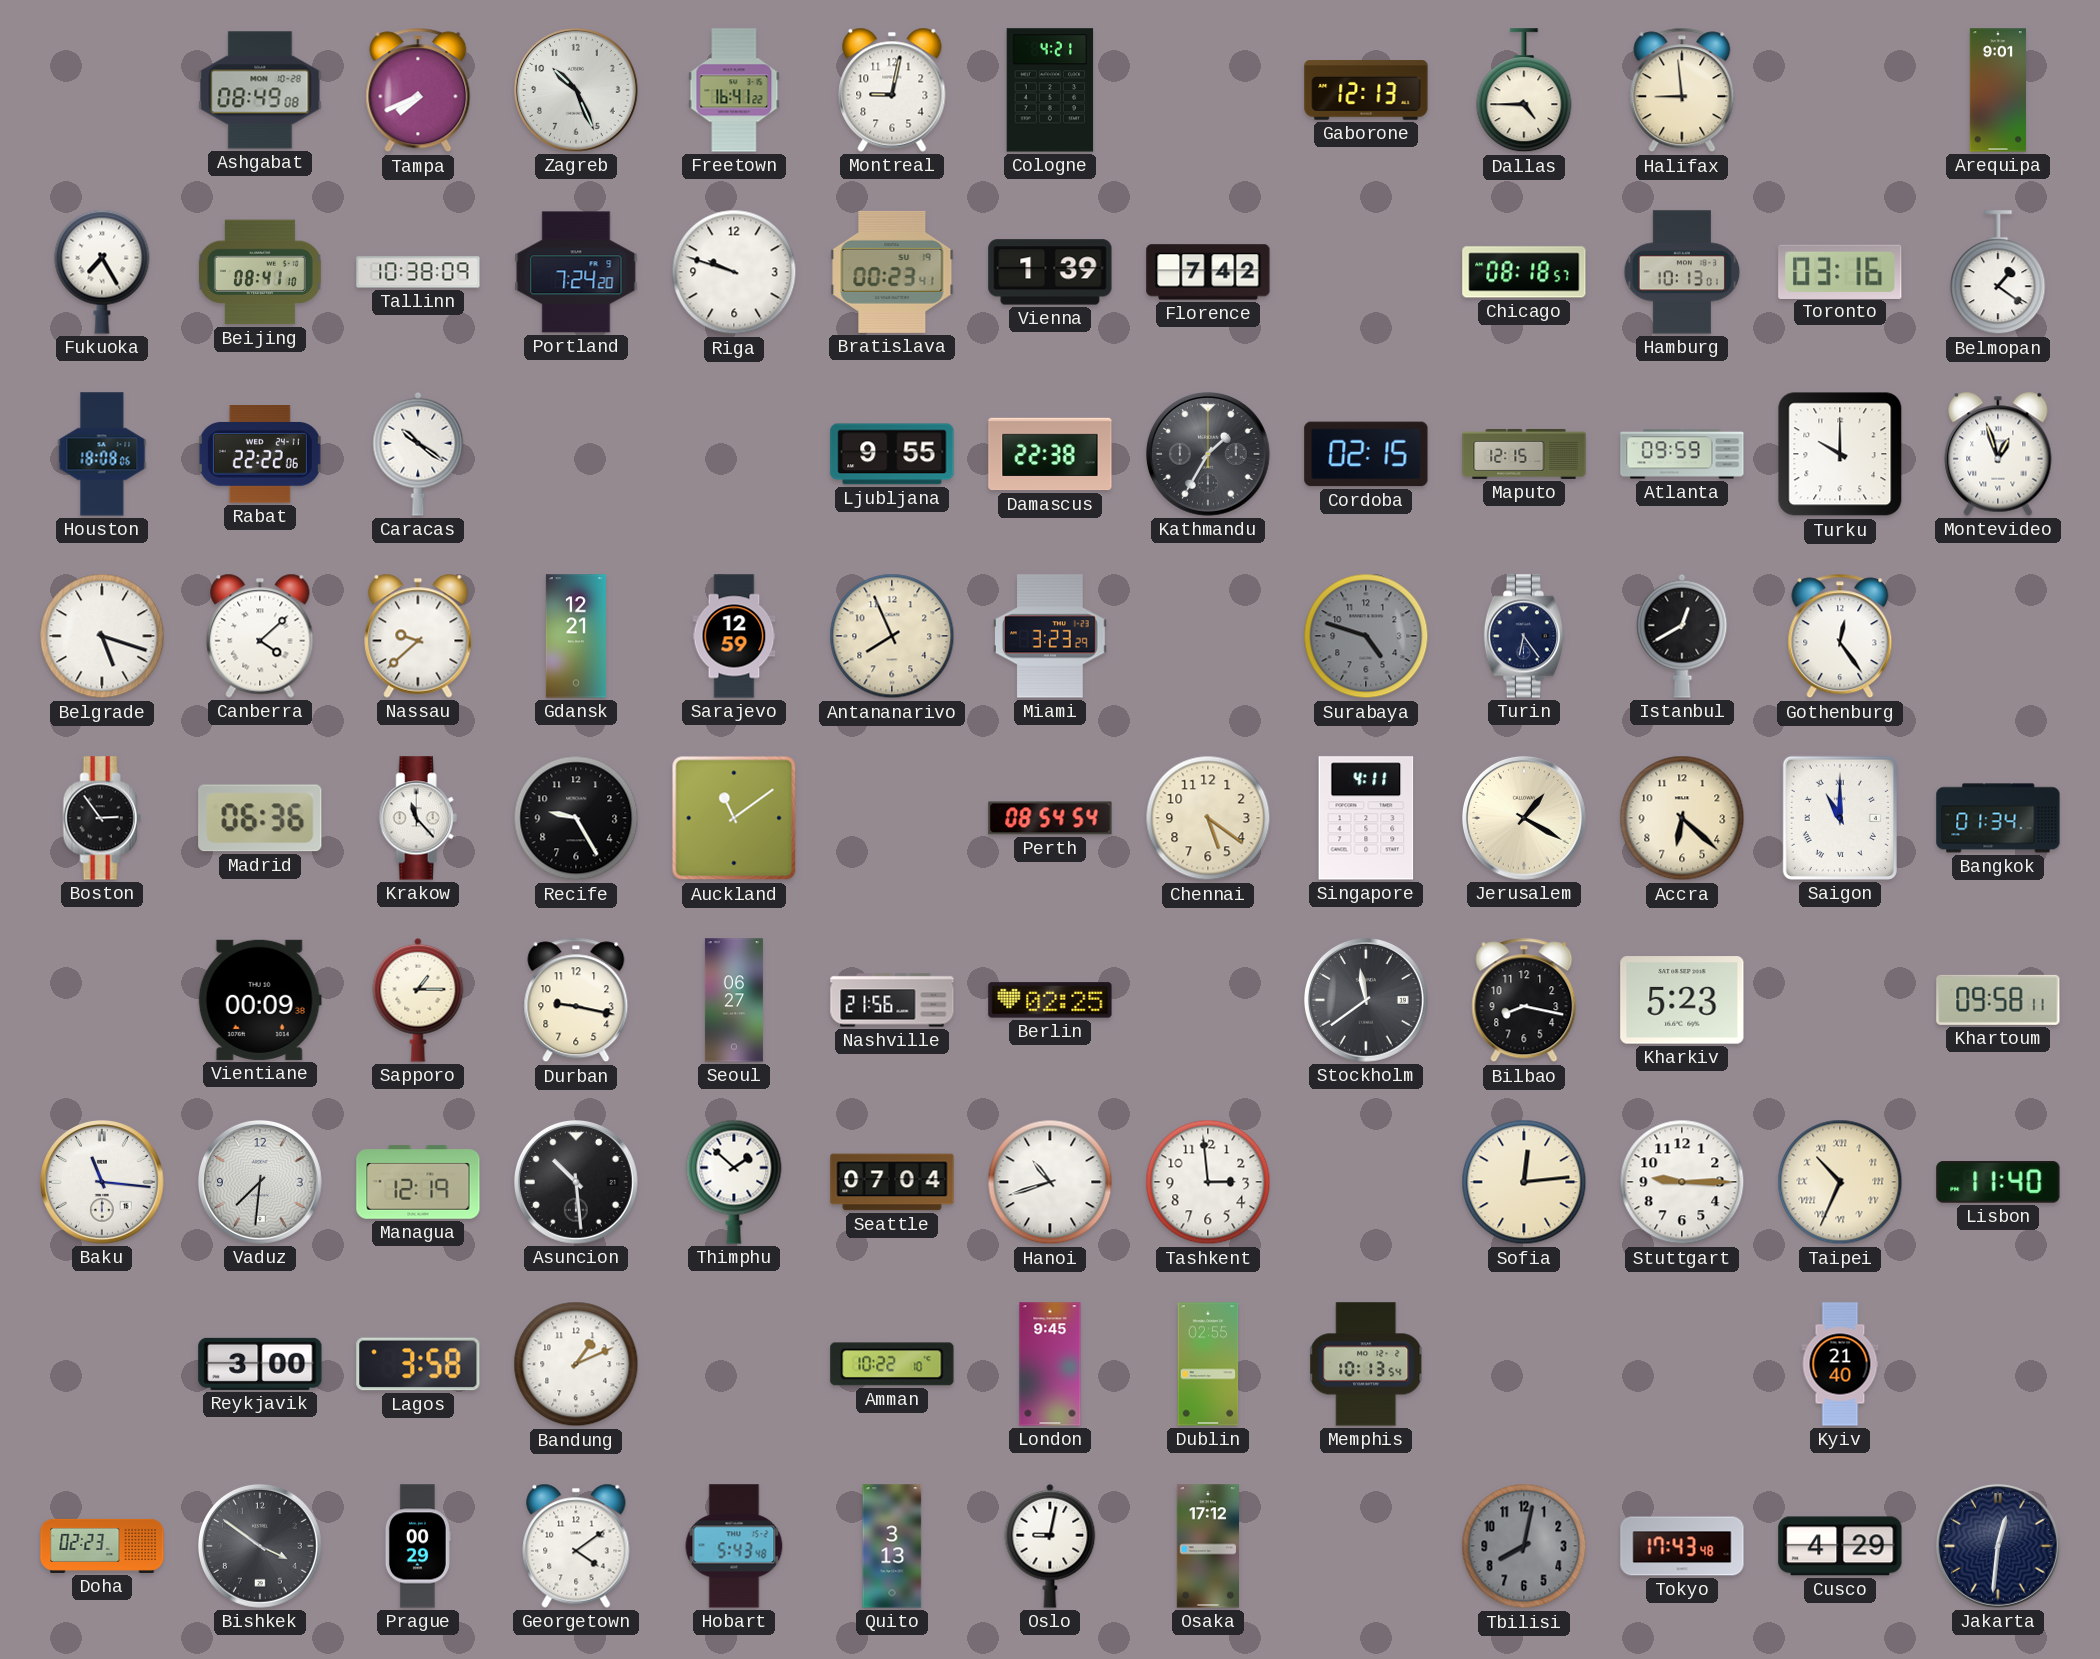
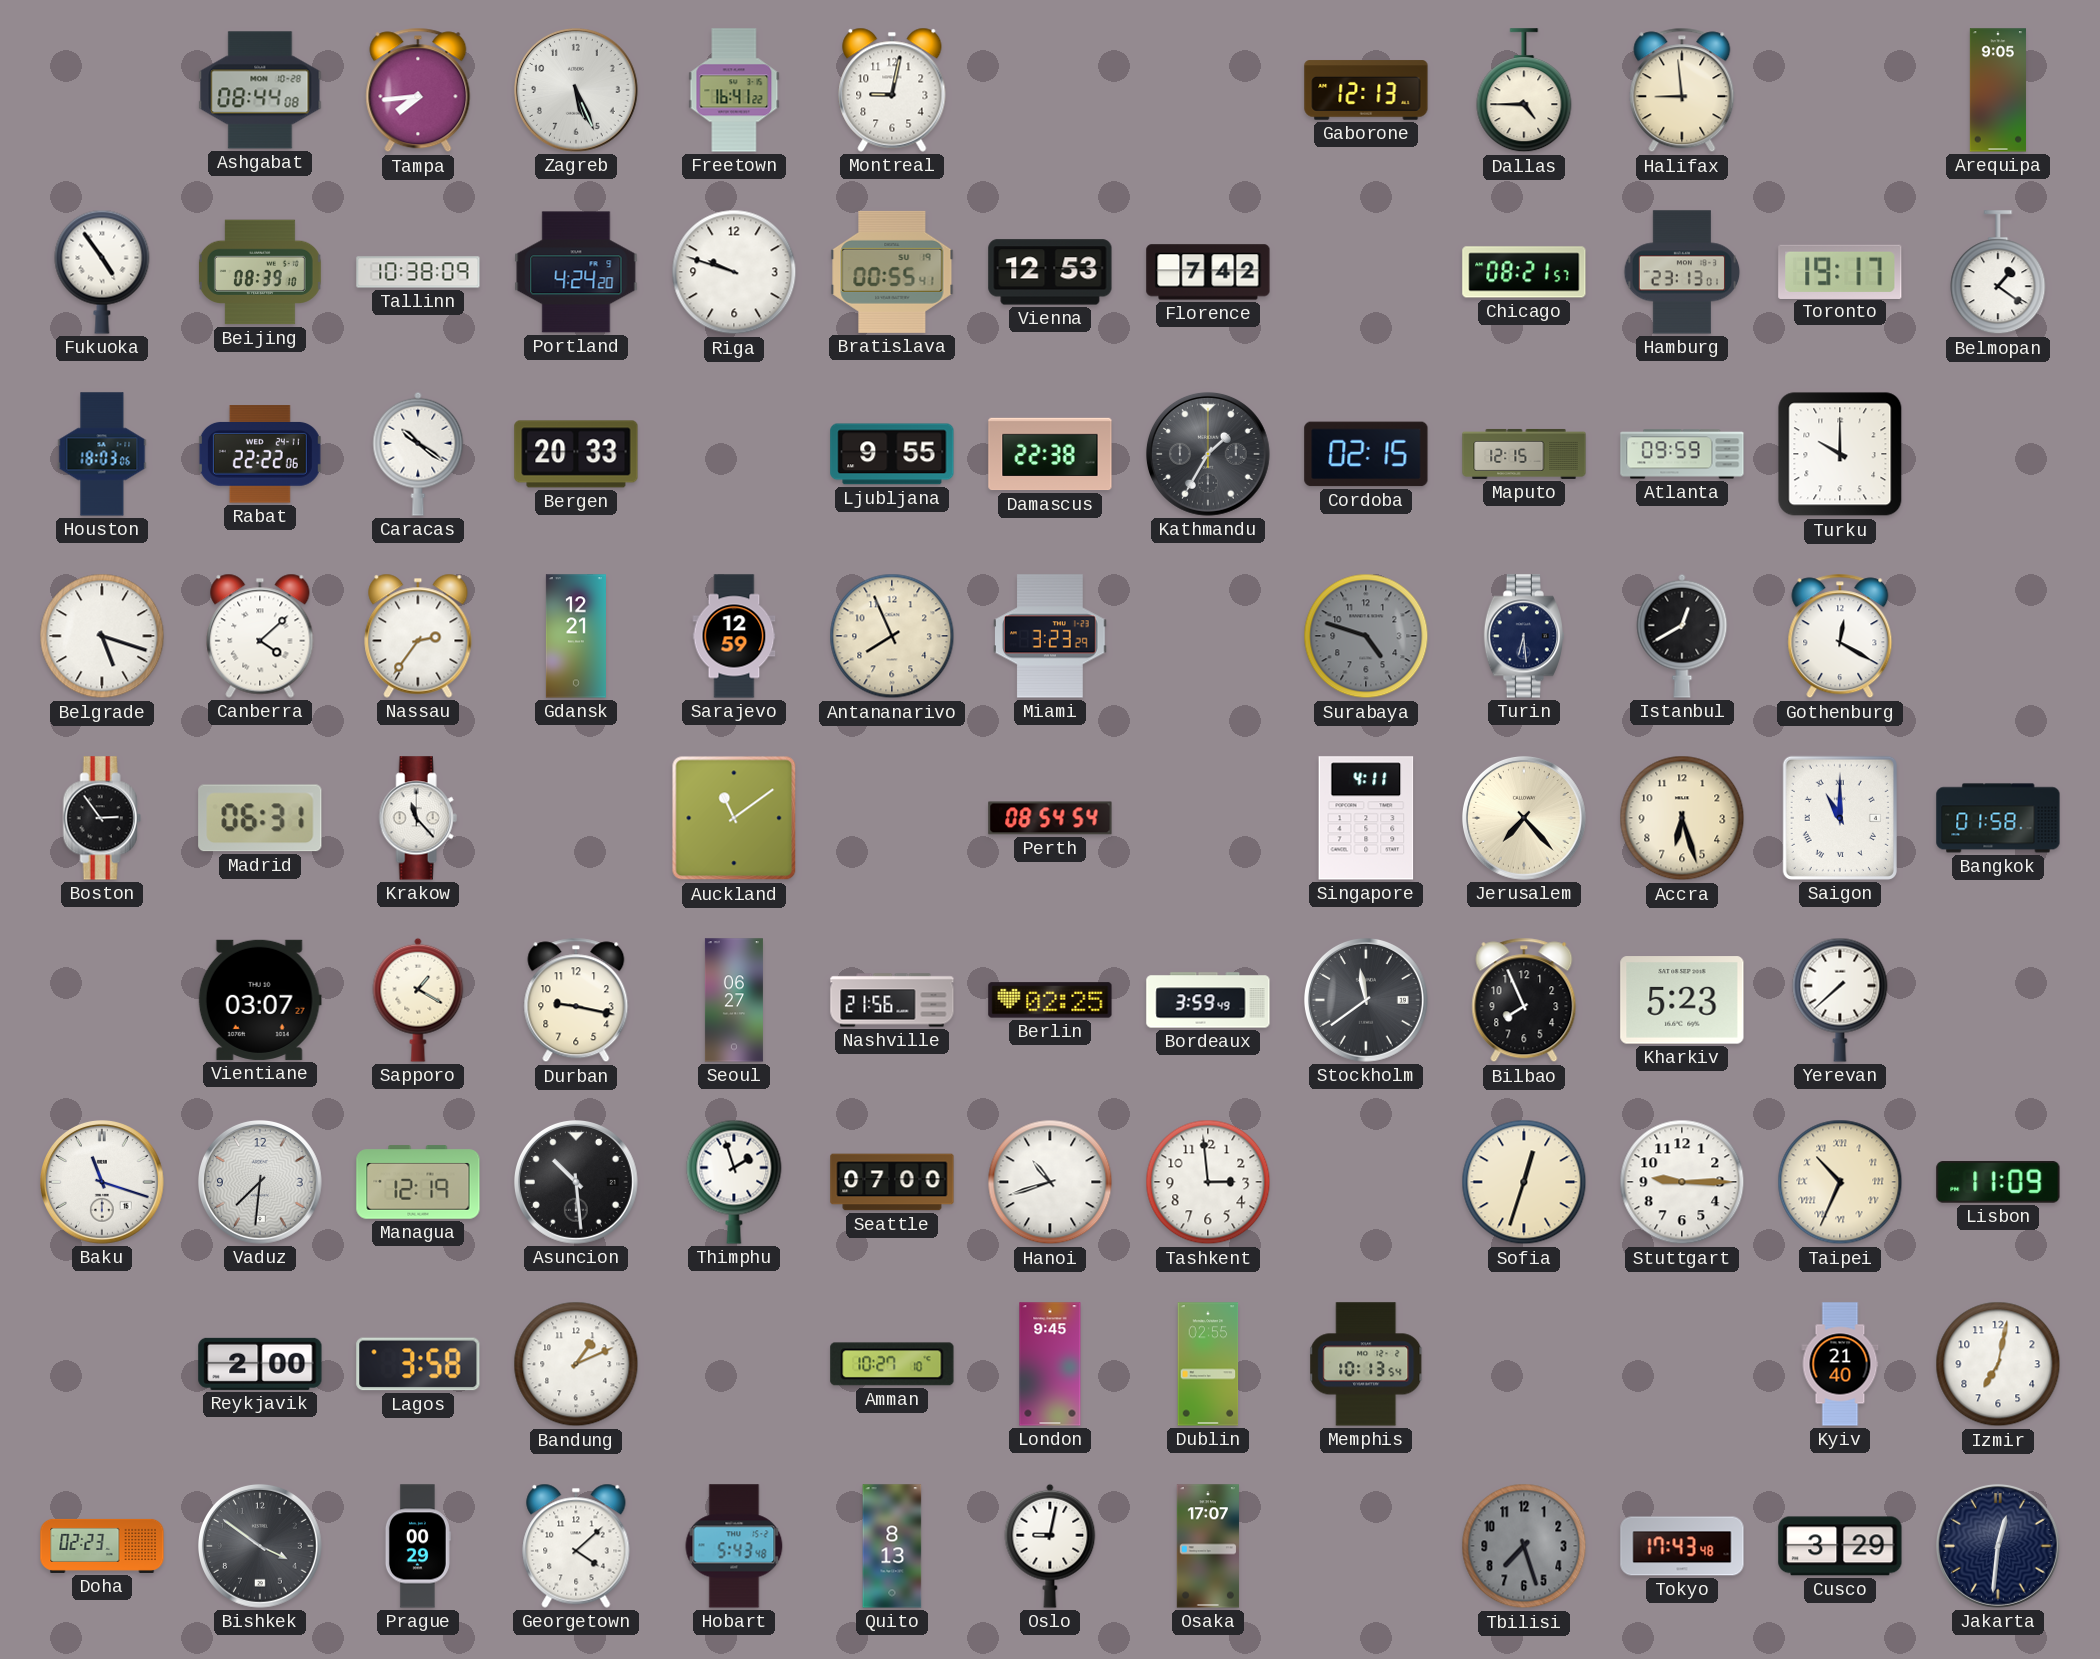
Ashgabat: 08:49 -> 08:44 (260, 90)
Tampa: 7:41 -> 7:44 (418, 90)
Zagreb: 10:26 -> 5:26 (577, 91)
Cologne: 4:21 -> none (1050, 90)
Arequipa: 9:01 -> 9:05 (1998, 90)
Fukuoka: 7:25 -> 4:54 (102, 272)
Beijing: 08:41 -> 08:39 (260, 272)
Portland: 7:24 -> 4:24 (576, 272)
Bratislava: 00:23 -> 00:55 (892, 272)
Vienna: 1:39 -> 12:53 (1050, 272)
Chicago: 08:18 -> 08:21 (1524, 272)
Hamburg: 10:13 -> 23:13 (1682, 272)
Toronto: 03:16 -> 19:17 (1840, 271)
Houston: 18:08 -> 18:03 (102, 454)
Bergen: none -> 20:33 (576, 454)
Montevideo: 12:57 -> none (1998, 454)
Nassau: 9:38 -> 2:36 (418, 636)
Turin: 6:24 -> 6:29 (1523, 636)
Gothenburg: 12:24 -> 12:20 (1840, 636)
Madrid: 06:36 -> 06:31 (260, 818)
Recife: 9:25 -> none (576, 818)
Chennai: 5:21 -> none (1208, 818)
Jerusalem: 1:20 -> 7:23 (1525, 819)
Accra: 6:22 -> 6:27 (1682, 818)
Bangkok: 01:34 -> 01:58 (1998, 818)
Vientiane: 00:09 -> 03:07 (260, 1000)
Sapporo: 1:15 -> 1:20 (418, 1000)
Bordeaux: none -> 3:59 (1208, 1000)
Bilbao: 8:17 -> 7:56 (1524, 1000)
Yerevan: none -> 7:38 (1840, 1000)
Khartoum: 09:58 -> none (1998, 1000)
Baku: 11:16 -> 11:18 (103, 1183)
Thimphu: 1:52 -> 1:57 (734, 1182)
Seattle: 07:04 -> 07:00 (892, 1182)
Sofia: 12:14 -> 12:33 (1524, 1182)
Lisbon: 11:40 -> 11:09 (1998, 1182)
Reykjavik: 3:00 -> 2:00 (260, 1364)
Amman: 10:22 -> 10:27 (892, 1364)
Izmir: none -> 7:02 (1998, 1364)
Georgetown: 4:09 -> 4:08 (576, 1546)
Quito: 3:13 -> 8:13 (892, 1546)
Osaka: 17:12 -> 17:07 (1208, 1546)
Tbilisi: 8:02 -> 7:27 (1524, 1546)
Cusco: 4:29 -> 3:29 (1840, 1546)
